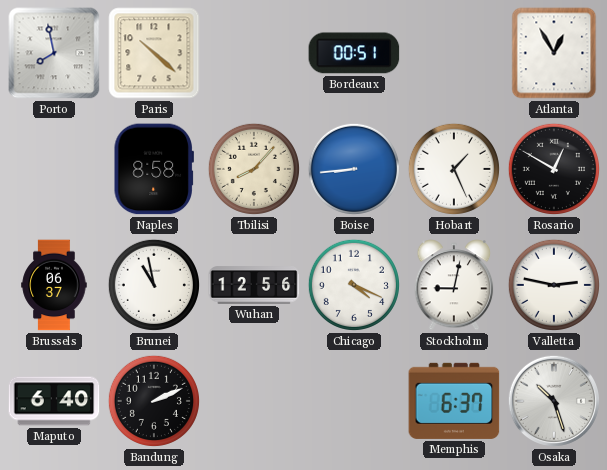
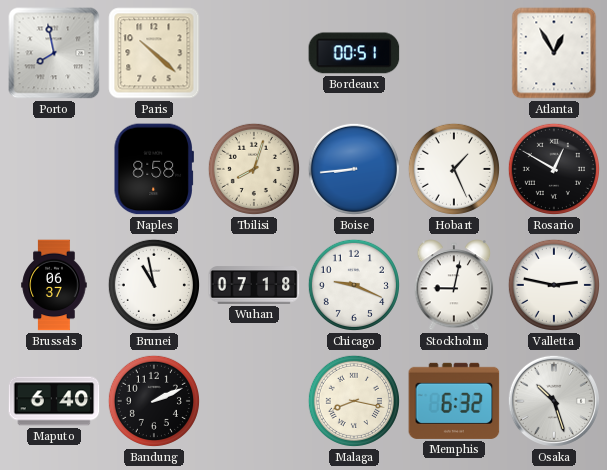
Tbilisi: 8:07 -> 8:03 (254, 169)
Wuhan: 12:56 -> 07:18 (254, 285)
Chicago: 4:19 -> 9:19 (354, 285)
Malaga: none -> 8:17 (354, 401)
Memphis: 6:37 -> 6:32 (454, 401)
